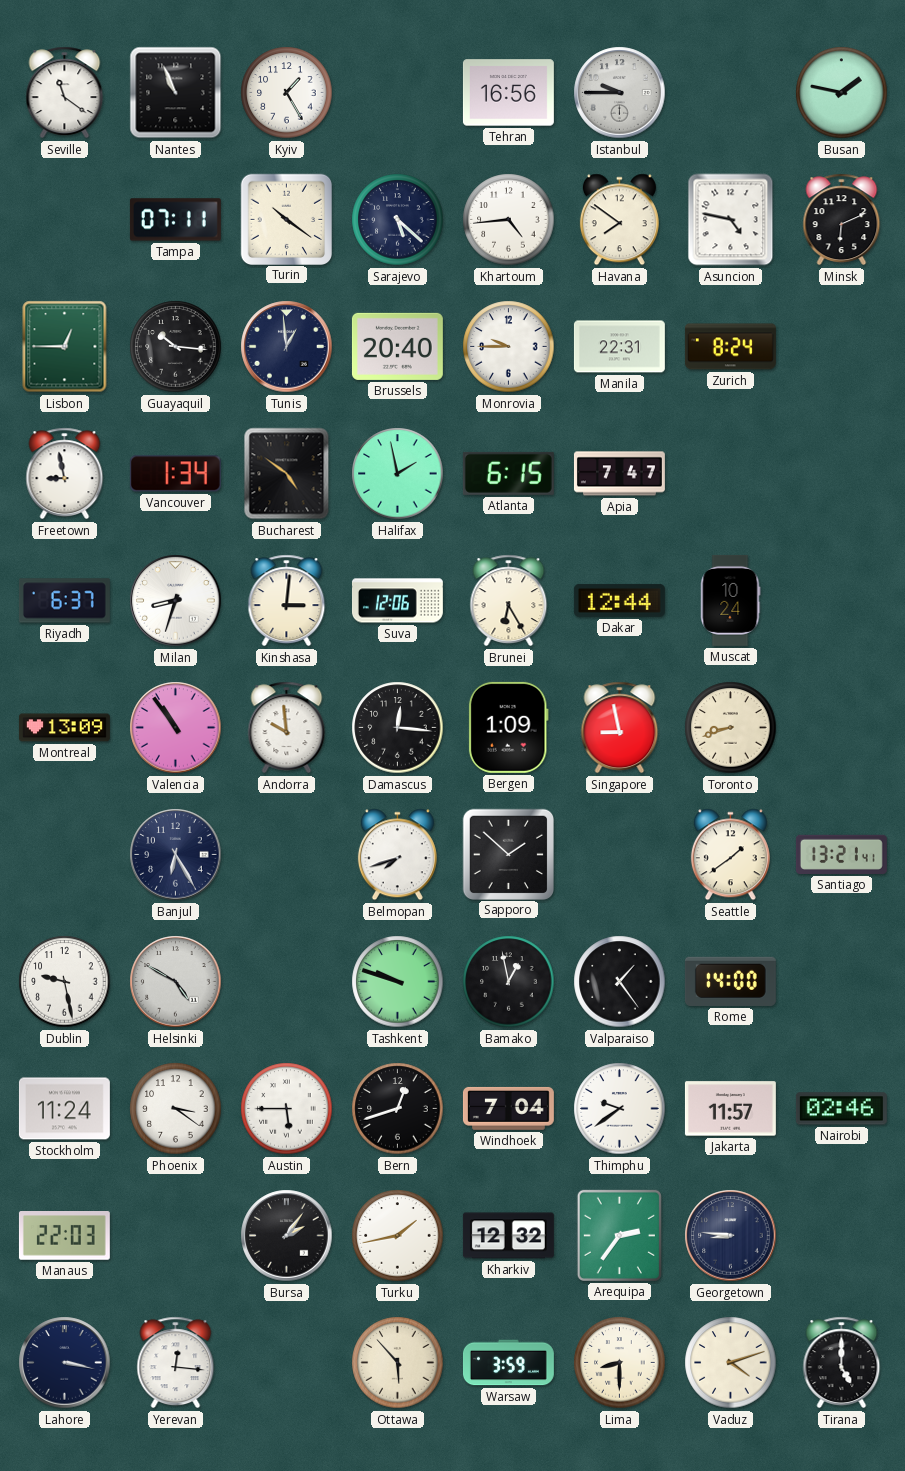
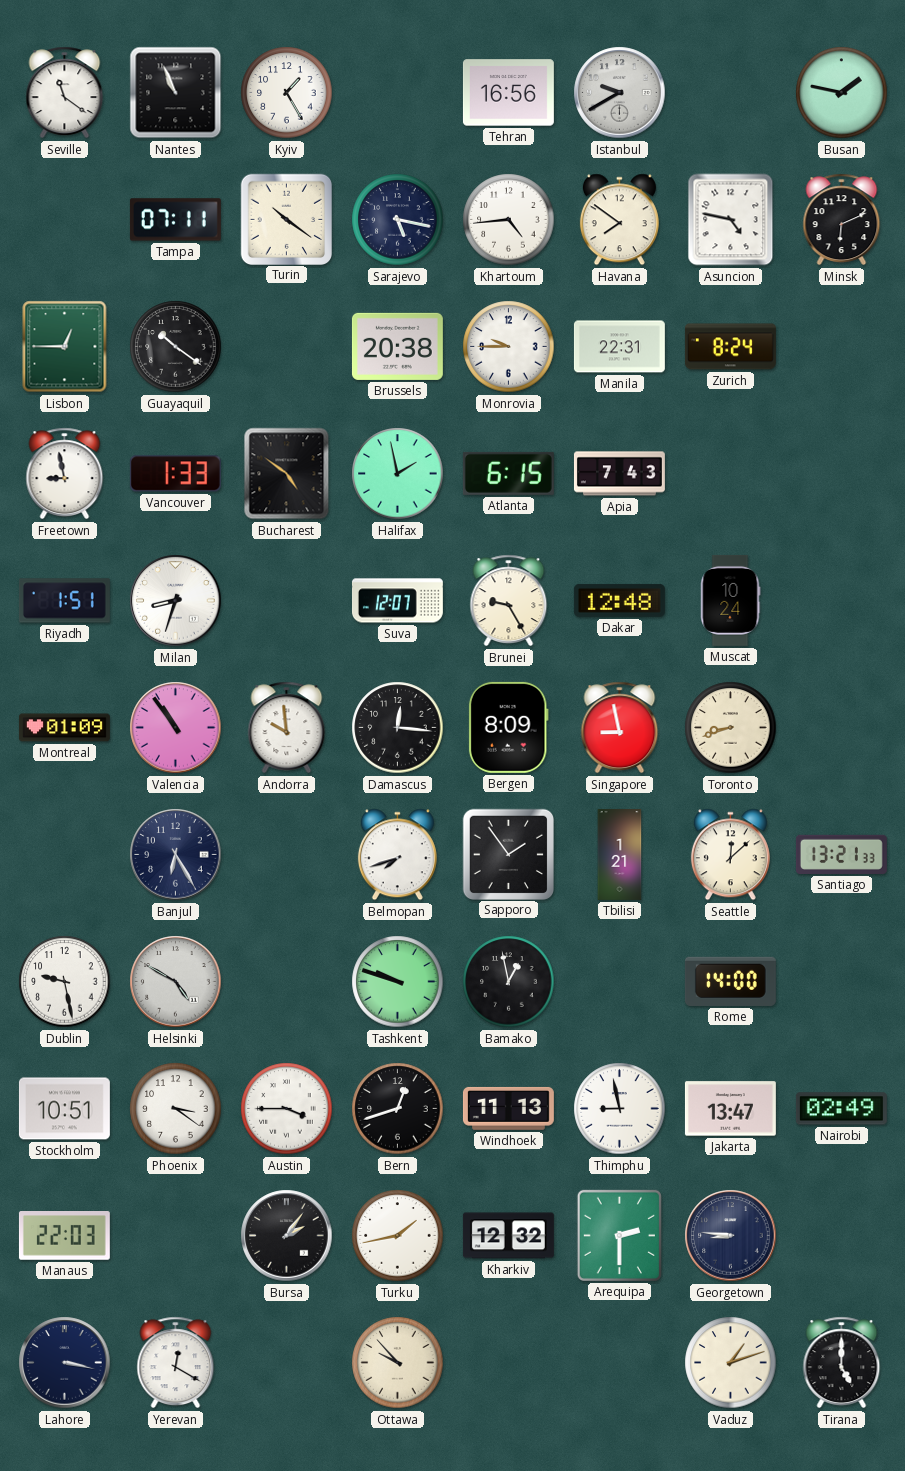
Istanbul: 9:45 -> 9:40 (620, 93)
Sarajevo: 5:22 -> 5:17 (398, 220)
Guayaquil: 10:16 -> 10:21 (176, 347)
Tunis: 12:59 -> none (287, 347)
Brussels: 20:40 -> 20:38 (397, 346)
Vancouver: 1:34 -> 1:33 (175, 474)
Apia: 7:47 -> 7:43 (619, 474)
Riyadh: 6:37 -> 1:51 (64, 601)
Kinshasa: 3:01 -> none (287, 601)
Suva: 12:06 -> 12:07 (397, 601)
Brunei: 6:25 -> 9:25 (509, 601)
Dakar: 12:44 -> 12:48 (619, 600)
Montreal: 13:09 -> 01:09 (64, 728)
Bergen: 1:09 -> 8:09 (508, 727)
Sapporo: 1:52 -> 1:54 (508, 854)
Tbilisi: none -> 1:21 (620, 854)
Seattle: 1:39 -> 12:08 (730, 855)
Santiago: 13:21:41 -> 13:21:33 (841, 854)
Valparaiso: 1:24 -> none (620, 982)
Stockholm: 11:24 -> 10:51 (64, 1109)
Austin: 5:45 -> 3:45 (287, 1109)
Windhoek: 7:04 -> 11:13 (508, 1108)
Thimphu: 9:39 -> 8:58 (620, 1109)
Jakarta: 11:57 -> 13:47 (730, 1109)
Nairobi: 02:46 -> 02:49 (841, 1109)
Arequipa: 2:36 -> 2:30 (619, 1235)
Yerevan: 12:16 -> 12:20 (176, 1363)
Ottawa: 5:53 -> 9:53 (398, 1363)
Warsaw: 3:59 -> none (508, 1363)
Lima: 8:30 -> none (620, 1363)
Vaduz: 4:12 -> 1:12 (731, 1363)
